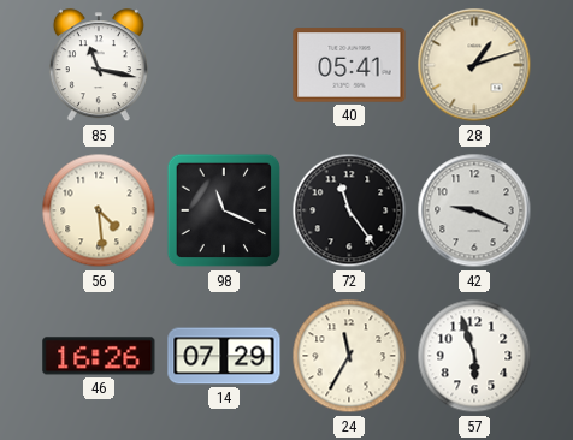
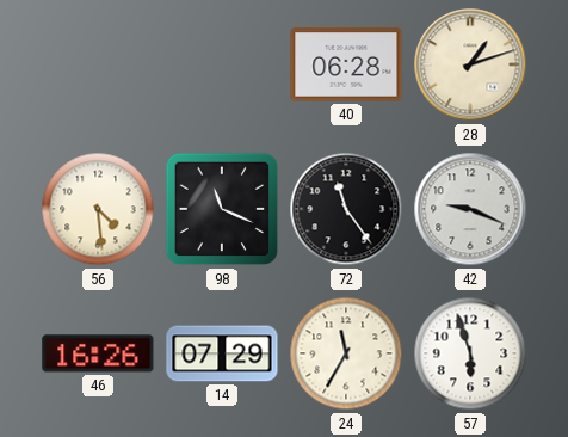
85: 11:17 -> none (99, 66)
40: 05:41 -> 06:28 (346, 64)
